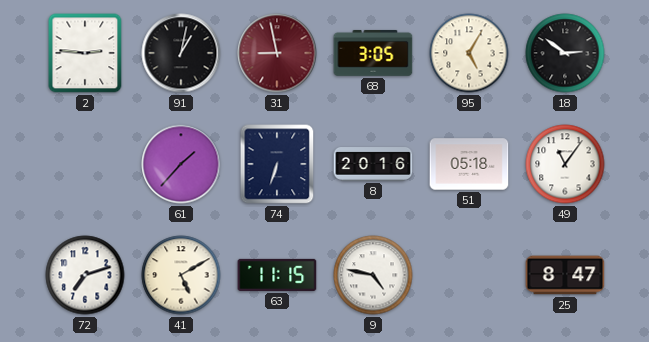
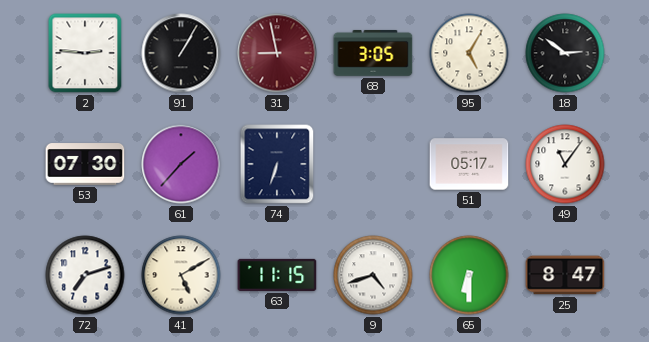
91: 1:02 -> 1:05 (181, 53)
53: none -> 07:30 (85, 164)
8: 20:16 -> none (373, 164)
51: 05:18 -> 05:17 (469, 164)
9: 4:47 -> 4:42 (373, 275)
65: none -> 6:30 (469, 275)
